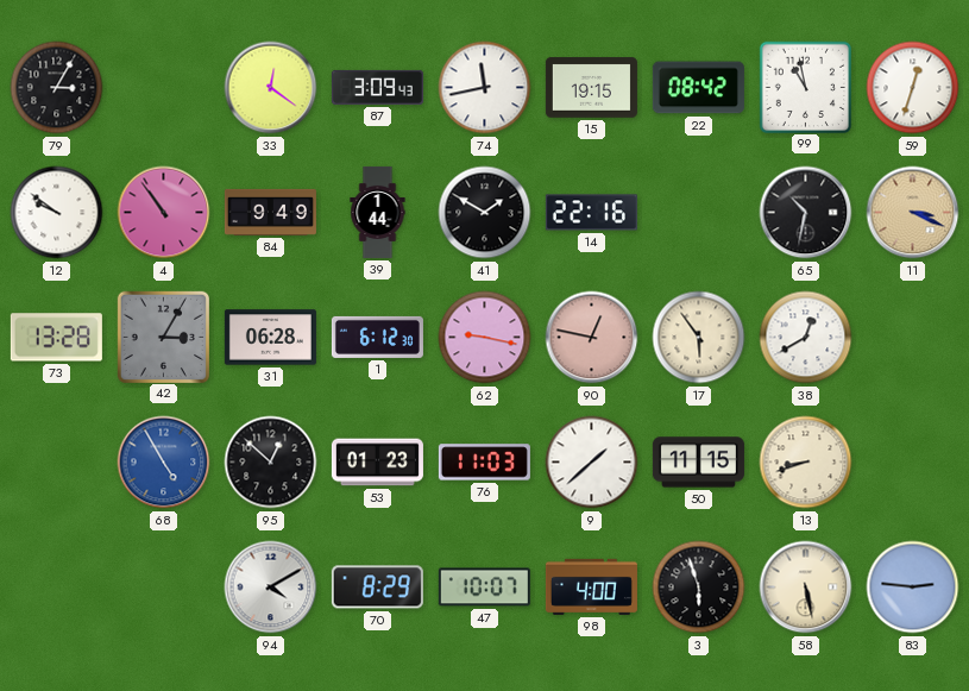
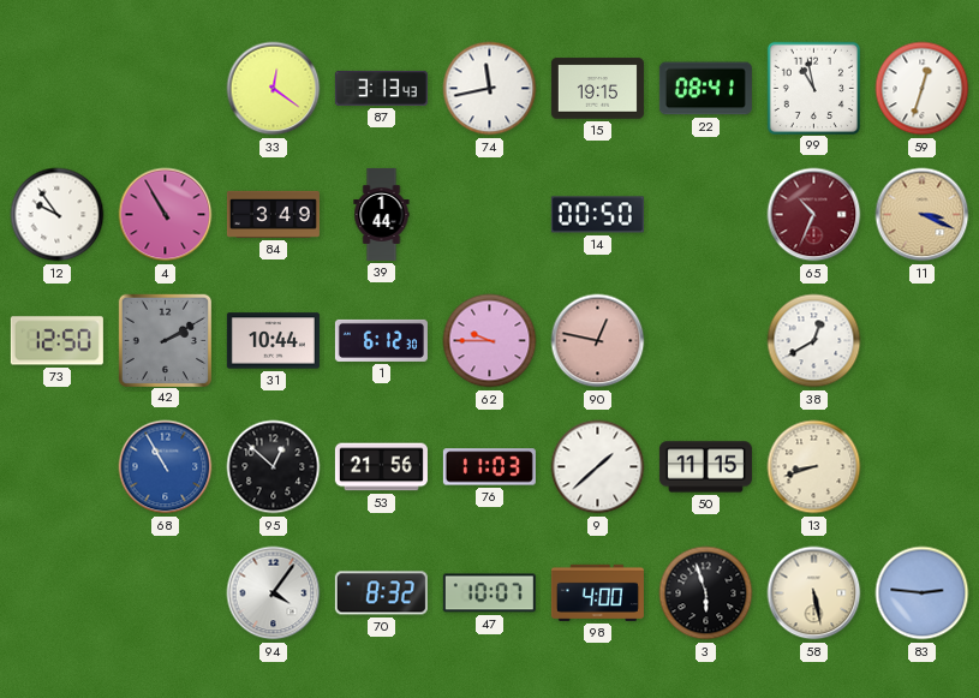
79: 3:05 -> none (57, 88)
87: 3:09 -> 3:13 (381, 88)
22: 08:42 -> 08:41 (705, 89)
12: 9:51 -> 9:54 (58, 215)
4: 10:54 -> 10:55 (166, 215)
84: 9:49 -> 3:49 (273, 214)
41: 1:50 -> none (485, 213)
14: 22:16 -> 00:50 (597, 215)
65: 10:32 -> 10:34 (814, 215)
65 dial: black -> burgundy (814, 215)
73: 13:28 -> 12:50 (56, 341)
42: 3:05 -> 2:10 (165, 340)
31: 06:28 -> 10:44 (273, 341)
62: 9:17 -> 9:45 (490, 341)
17: 5:54 -> none (699, 338)
68: 4:55 -> 10:55 (166, 467)
53: 01:23 -> 21:56 (381, 467)
94: 4:10 -> 4:06 (274, 593)
70: 8:29 -> 8:32 (381, 593)
